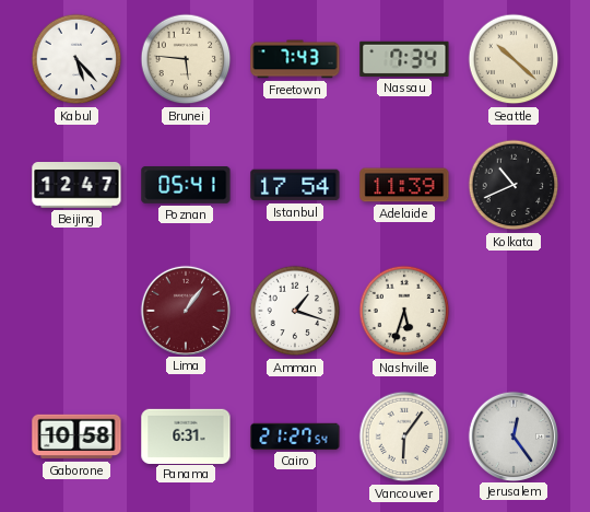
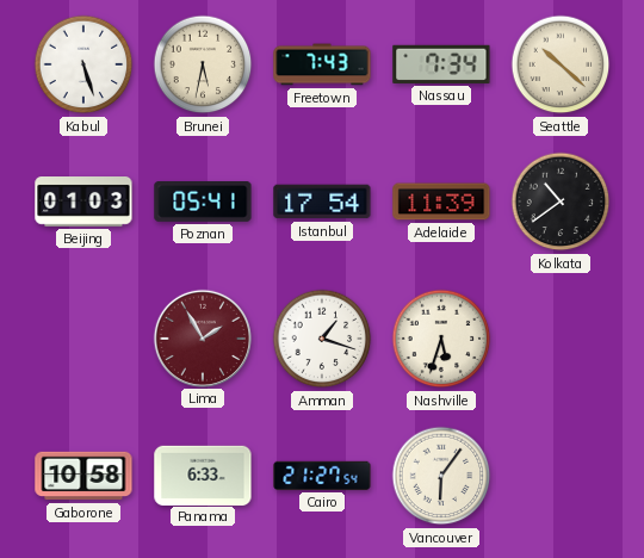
Kabul: 5:23 -> 5:27 (83, 64)
Brunei: 5:46 -> 5:32 (203, 64)
Beijing: 12:47 -> 01:03 (83, 203)
Kolkata: 10:41 -> 10:39 (561, 201)
Lima: 1:06 -> 1:55 (202, 337)
Panama: 6:31 -> 6:33 (203, 475)
Jerusalem: 12:24 -> none (512, 435)
